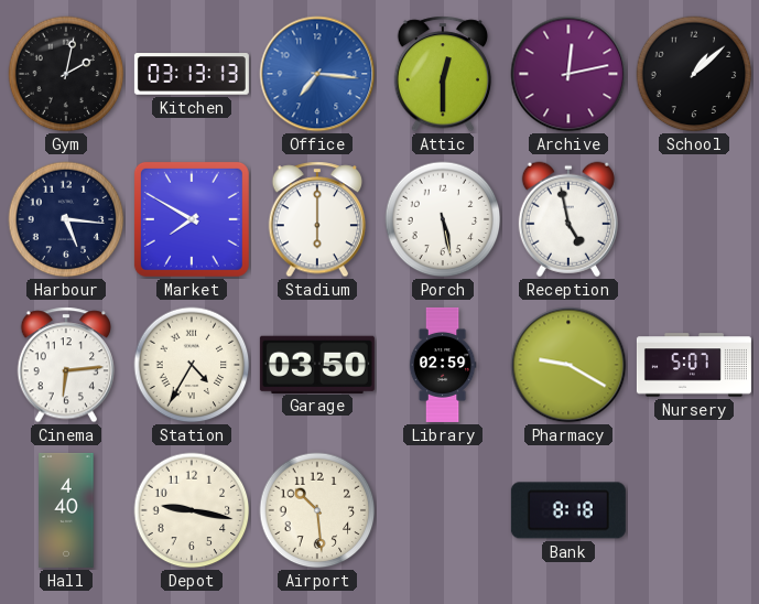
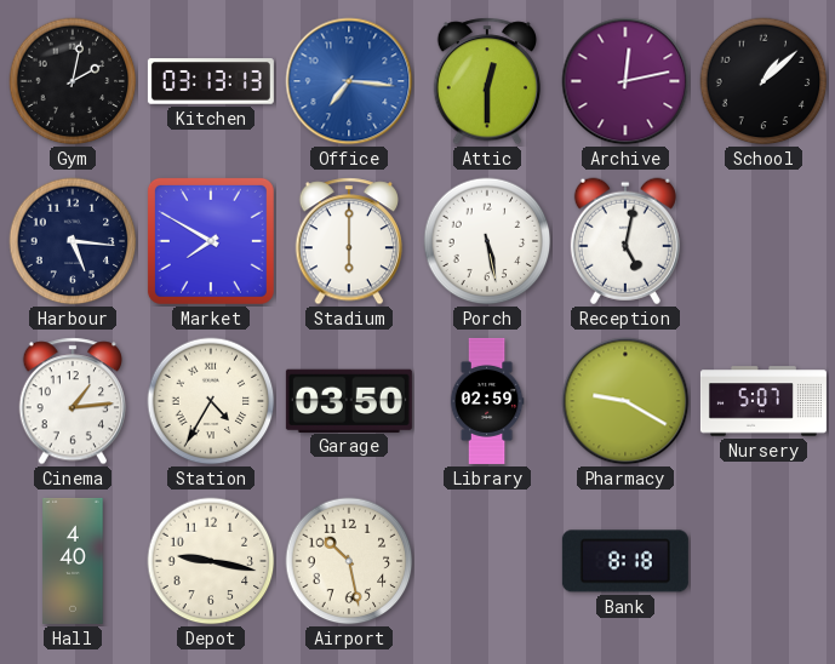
Reception: 4:58 -> 5:02 (625, 241)
Cinema: 6:14 -> 1:14 (73, 401)
Airport: 10:29 -> 10:28 (349, 561)
